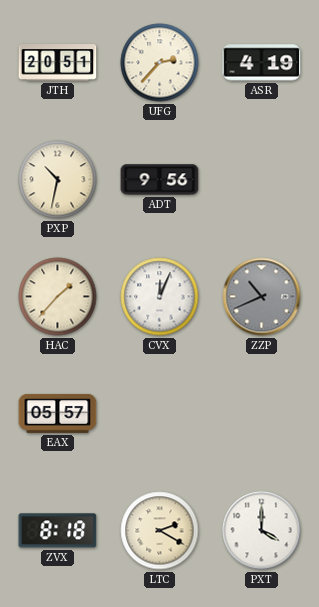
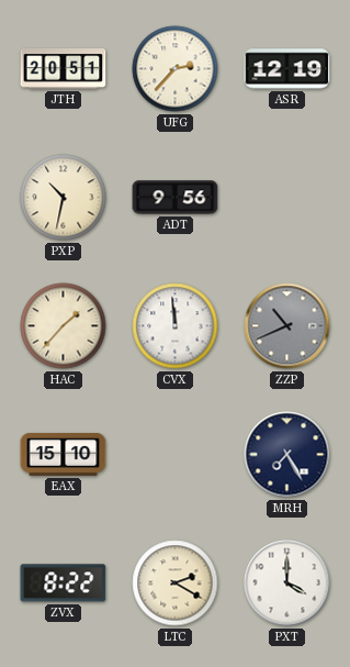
ASR: 4:19 -> 12:19 (287, 69)
CVX: 12:04 -> 11:59 (176, 326)
EAX: 05:57 -> 15:10 (64, 455)
MRH: none -> 7:25 (287, 455)
ZVX: 8:18 -> 8:22 (64, 583)
